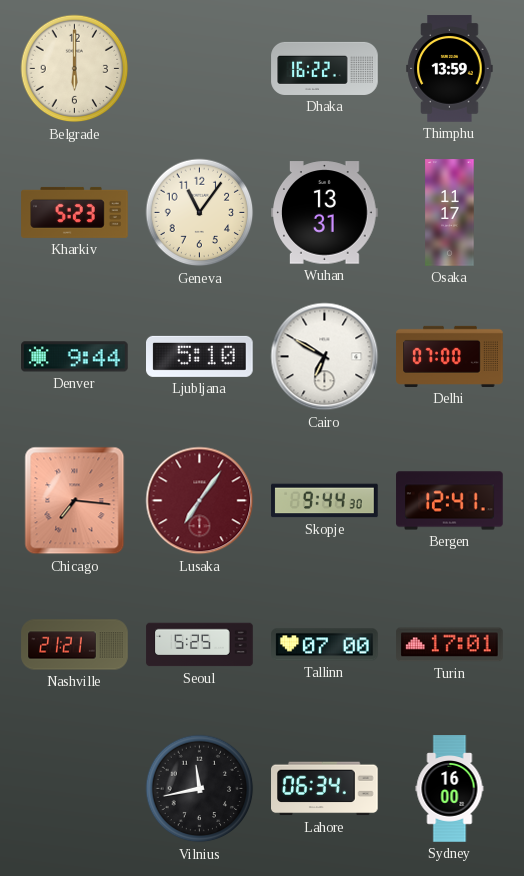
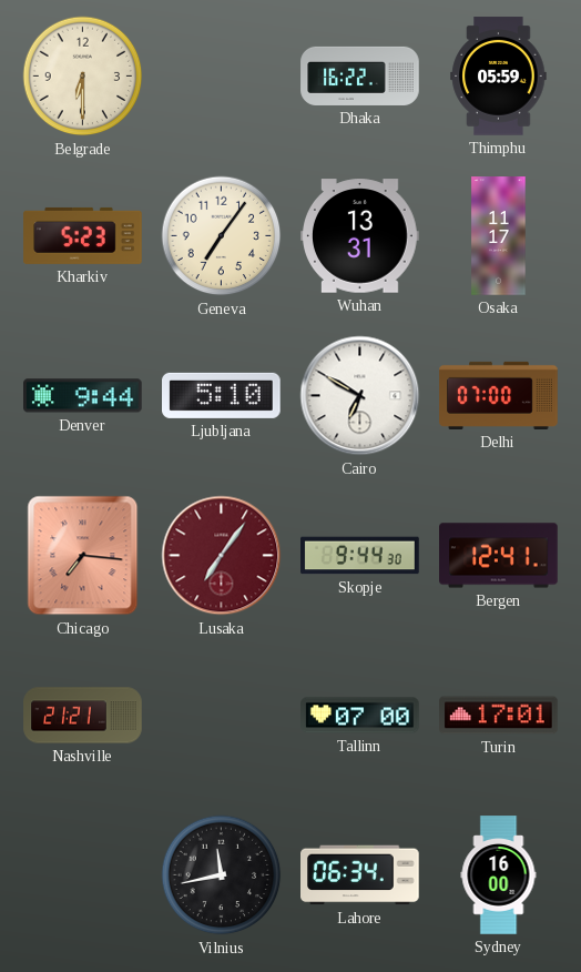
Belgrade: 6:00 -> 6:30 (83, 77)
Thimphu: 13:59 -> 05:59 (499, 77)
Geneva: 11:06 -> 7:06 (222, 236)
Seoul: 5:25 -> none (200, 645)
